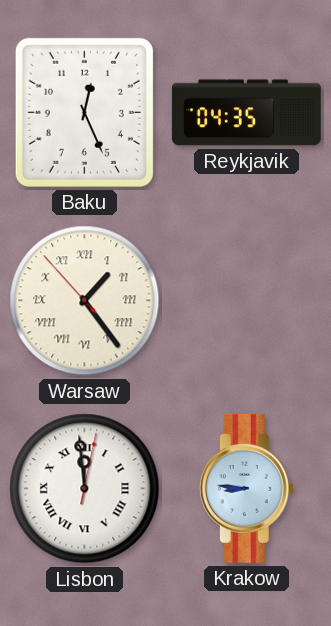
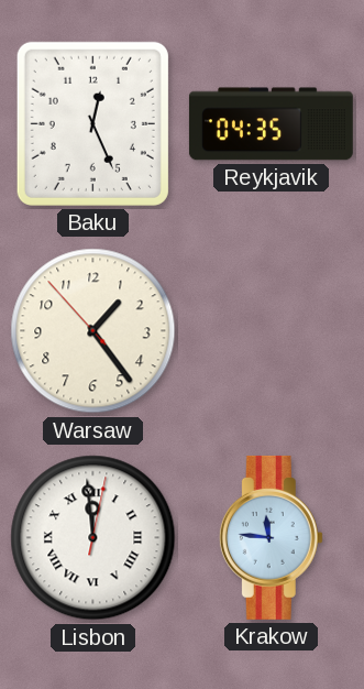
Warsaw numerals: Roman -> Arabic (93, 331)
Krakow: 8:46 -> 11:46 (271, 537)
